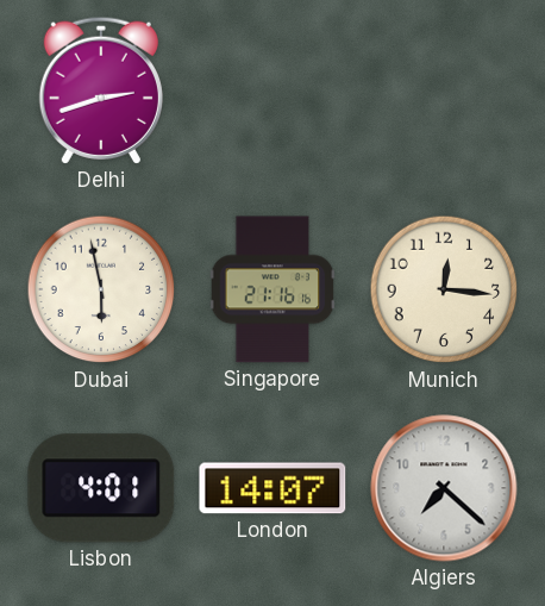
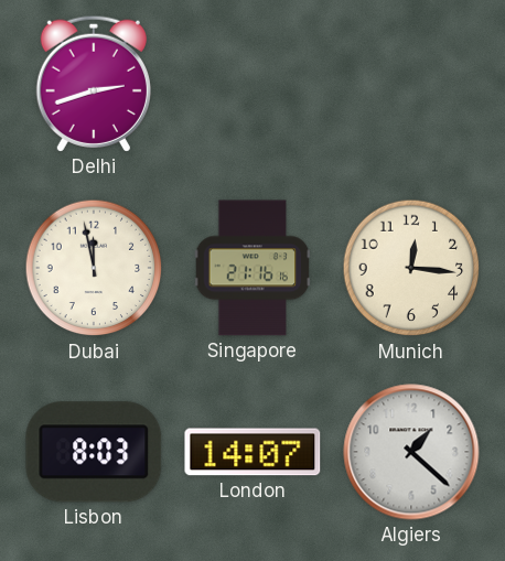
Dubai: 5:58 -> 11:58 (94, 268)
Lisbon: 4:01 -> 8:03 (94, 452)
Algiers: 7:22 -> 1:22 (411, 452)
